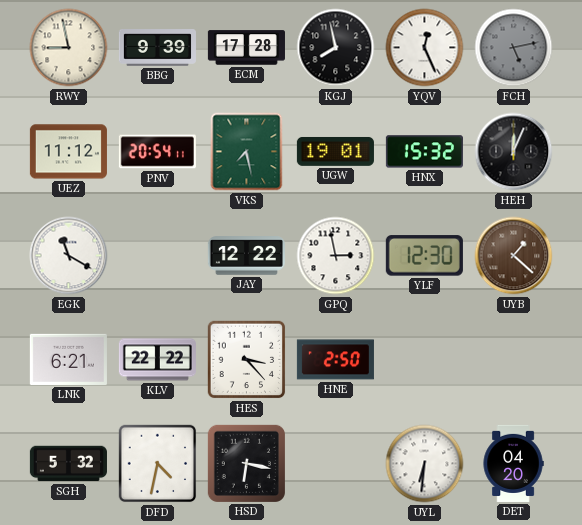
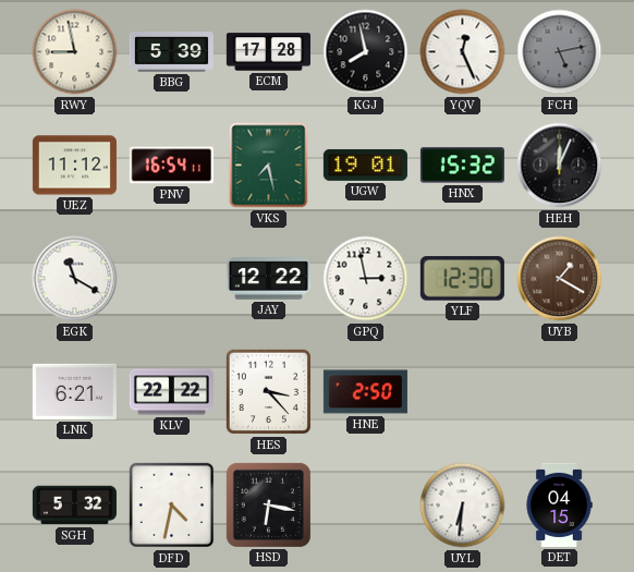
BBG: 9:39 -> 5:39 (171, 52)
PNV: 20:54 -> 16:54 (171, 166)
UYB: 1:22 -> 1:20 (560, 279)
DET: 04:20 -> 04:15 (559, 504)
